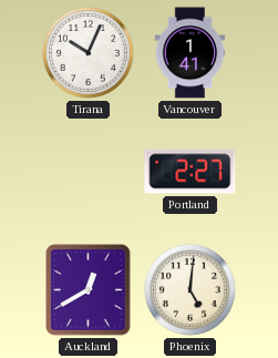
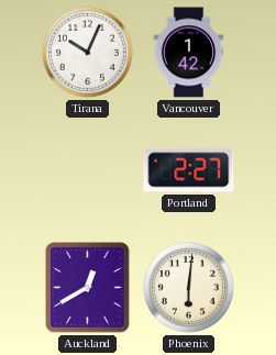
Vancouver: 1:41 -> 1:42 (189, 53)
Phoenix: 5:01 -> 6:01 (188, 287)
